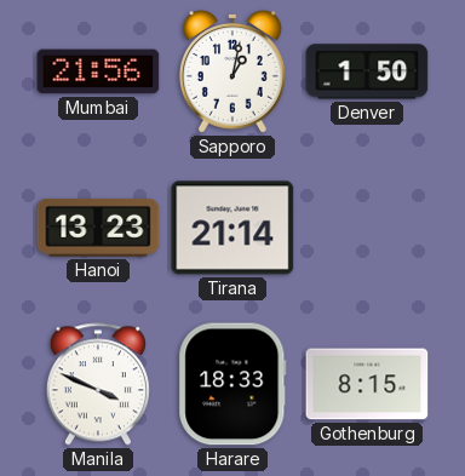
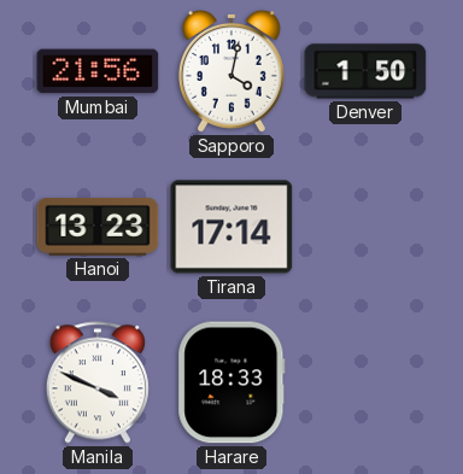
Sapporo: 1:02 -> 4:02 (231, 71)
Tirana: 21:14 -> 17:14 (231, 227)
Gothenburg: 8:15 -> none (367, 384)
